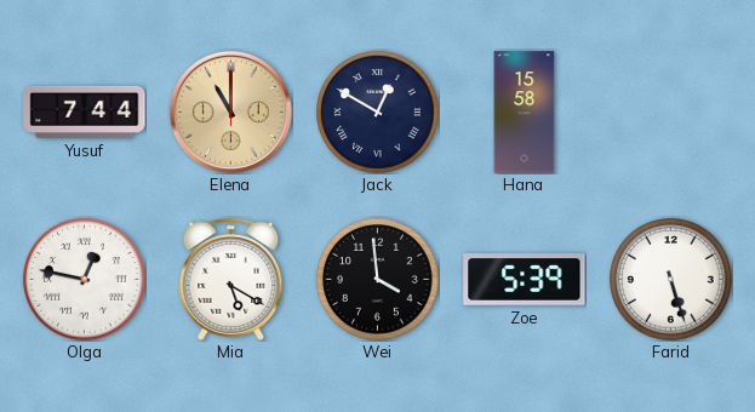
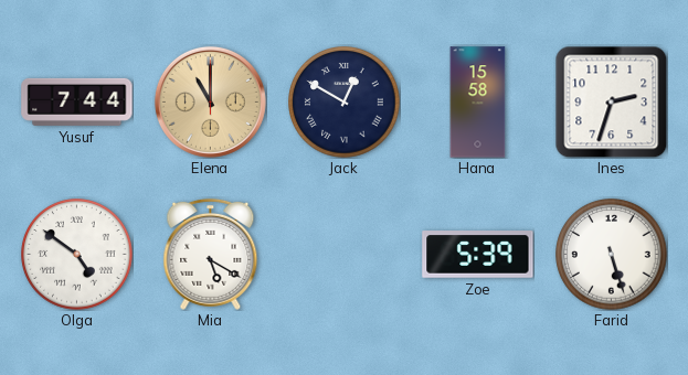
Ines: none -> 2:33 (611, 101)
Olga: 12:47 -> 4:51 (77, 255)
Wei: 3:59 -> none (378, 280)
